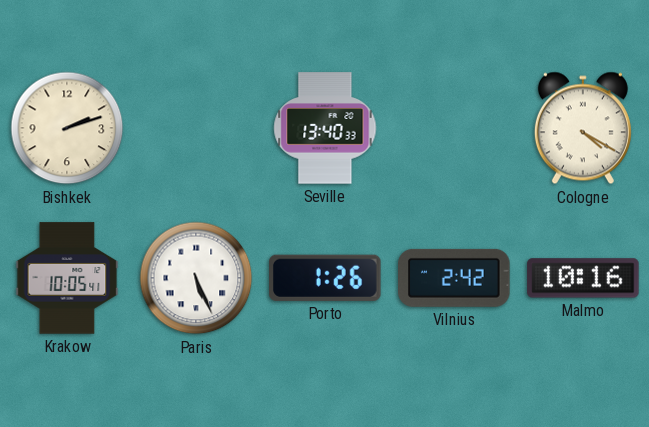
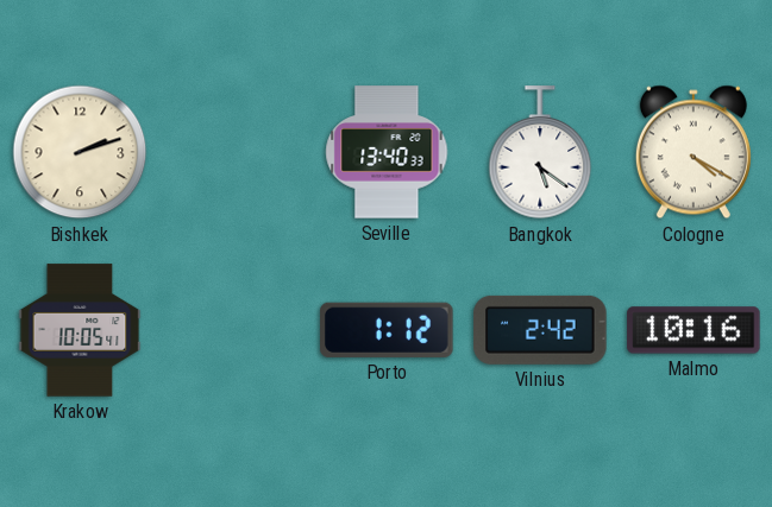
Bangkok: none -> 5:21 (540, 153)
Paris: 5:26 -> none (196, 278)
Porto: 1:26 -> 1:12 (387, 330)
